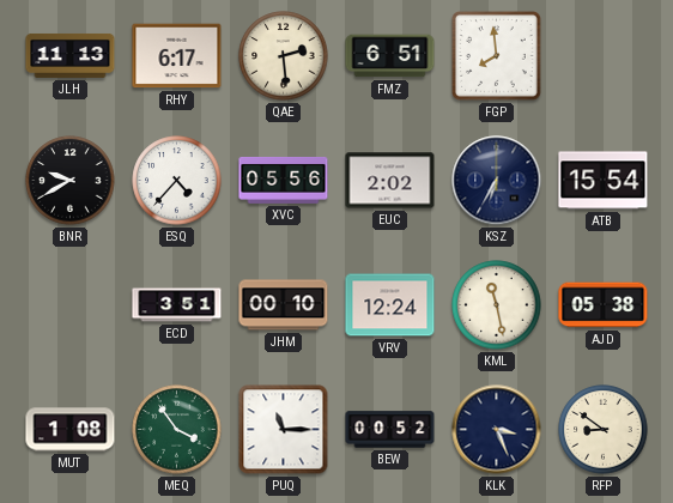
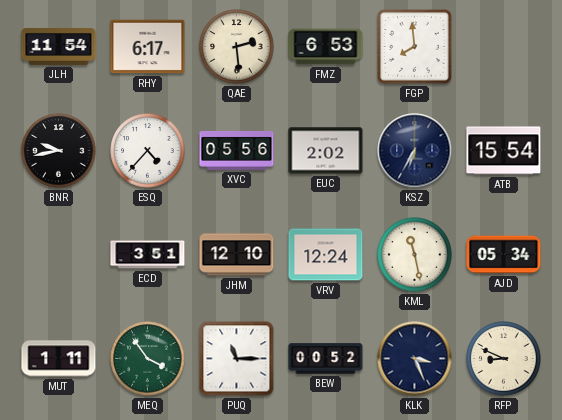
JLH: 11:13 -> 11:54 (59, 46)
FMZ: 6:51 -> 6:53 (326, 47)
BNR: 9:40 -> 9:43 (59, 151)
JHM: 00:10 -> 12:10 (237, 255)
AJD: 05:38 -> 05:34 (504, 255)
MUT: 1:08 -> 1:11 (59, 359)
RFP: 8:51 -> 8:49 (504, 359)
